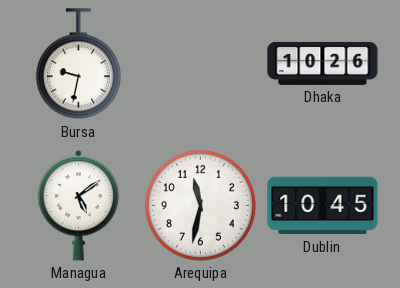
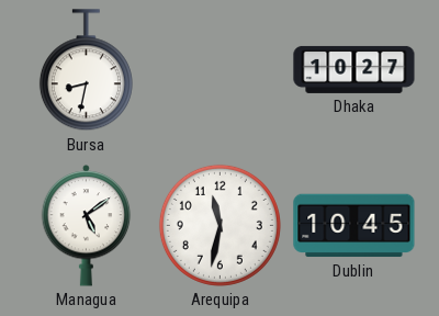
Bursa: 9:32 -> 8:32 (86, 70)
Dhaka: 10:26 -> 10:27 (354, 69)
